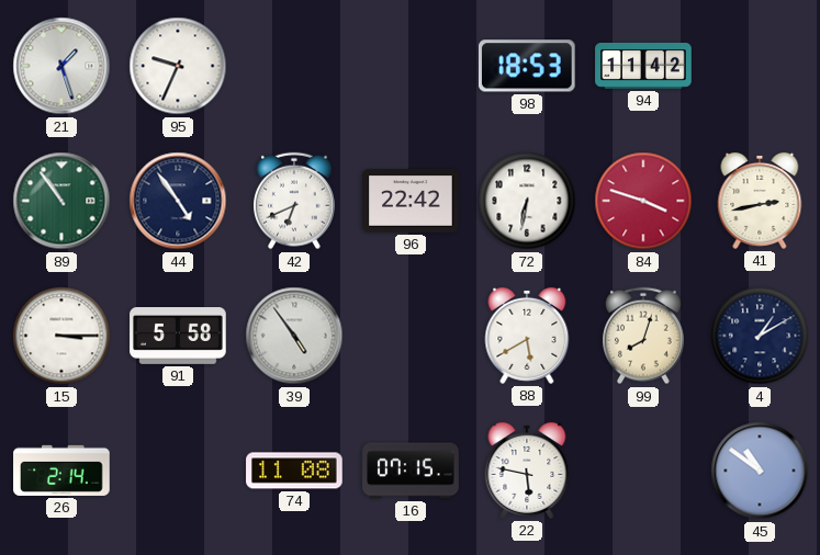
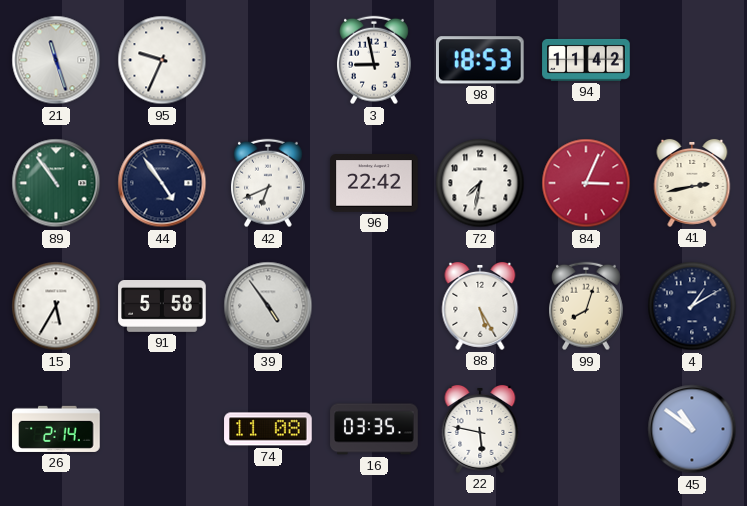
21: 1:27 -> 11:27 (56, 60)
3: none -> 8:58 (375, 60)
72: 6:32 -> 7:32 (480, 183)
84: 3:48 -> 3:04 (586, 183)
15: 3:15 -> 5:35 (56, 306)
88: 5:40 -> 5:25 (480, 306)
16: 07:15 -> 03:35 (374, 429)
